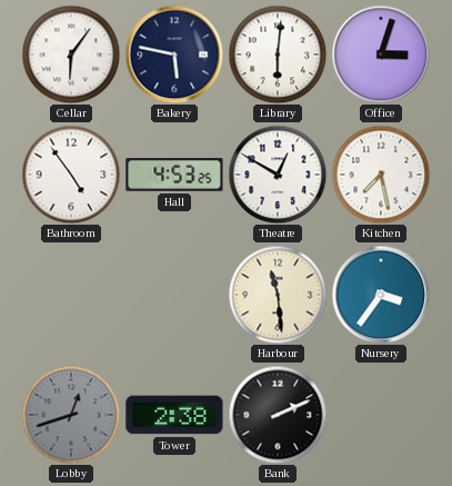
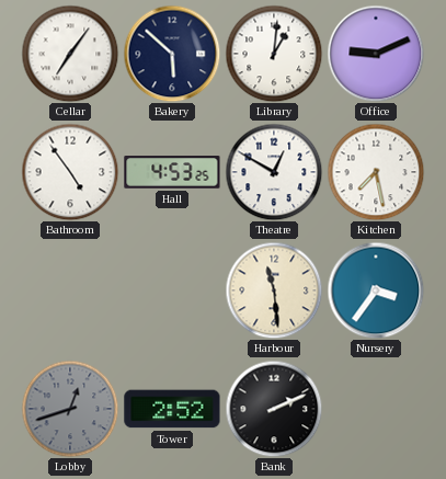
Cellar: 6:06 -> 7:06 (70, 54)
Bakery: 5:47 -> 5:52 (172, 54)
Library: 6:01 -> 1:01 (274, 54)
Office: 3:03 -> 9:11 (376, 54)
Tower: 2:38 -> 2:52 (172, 409)
